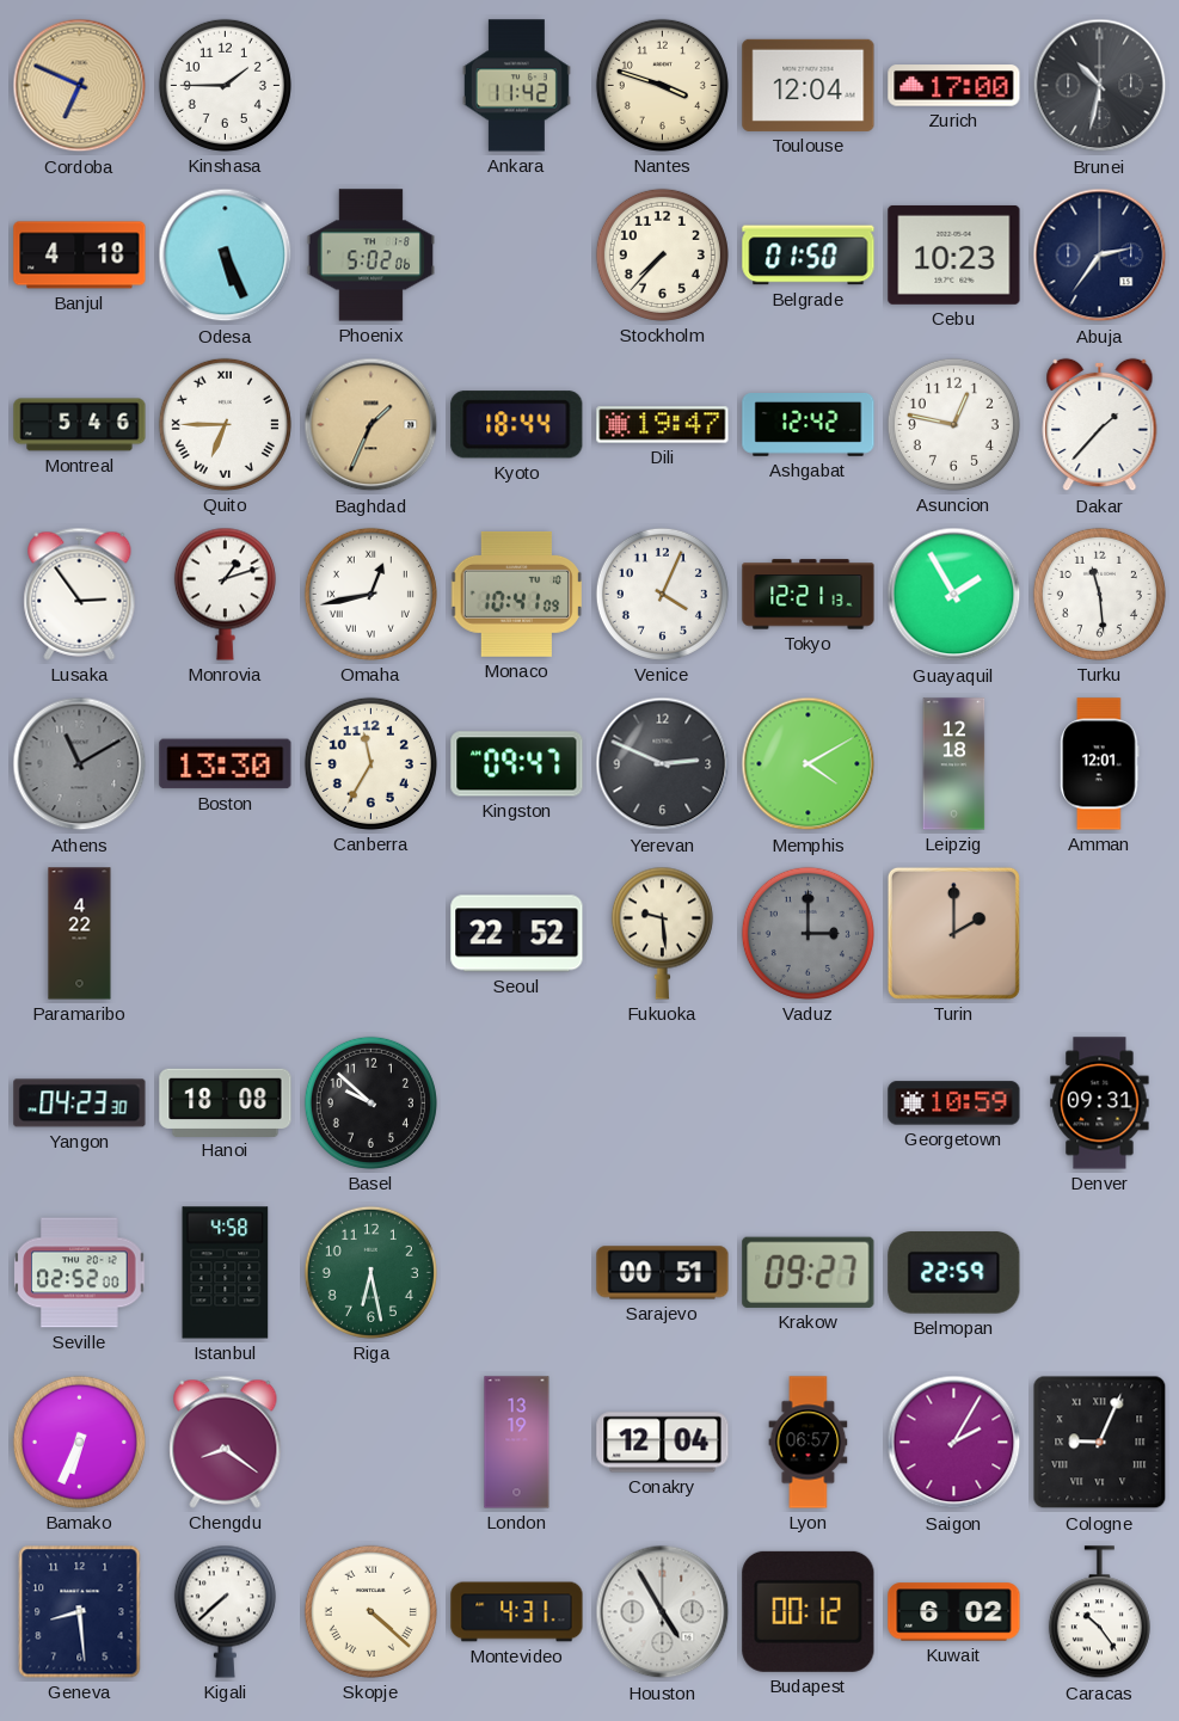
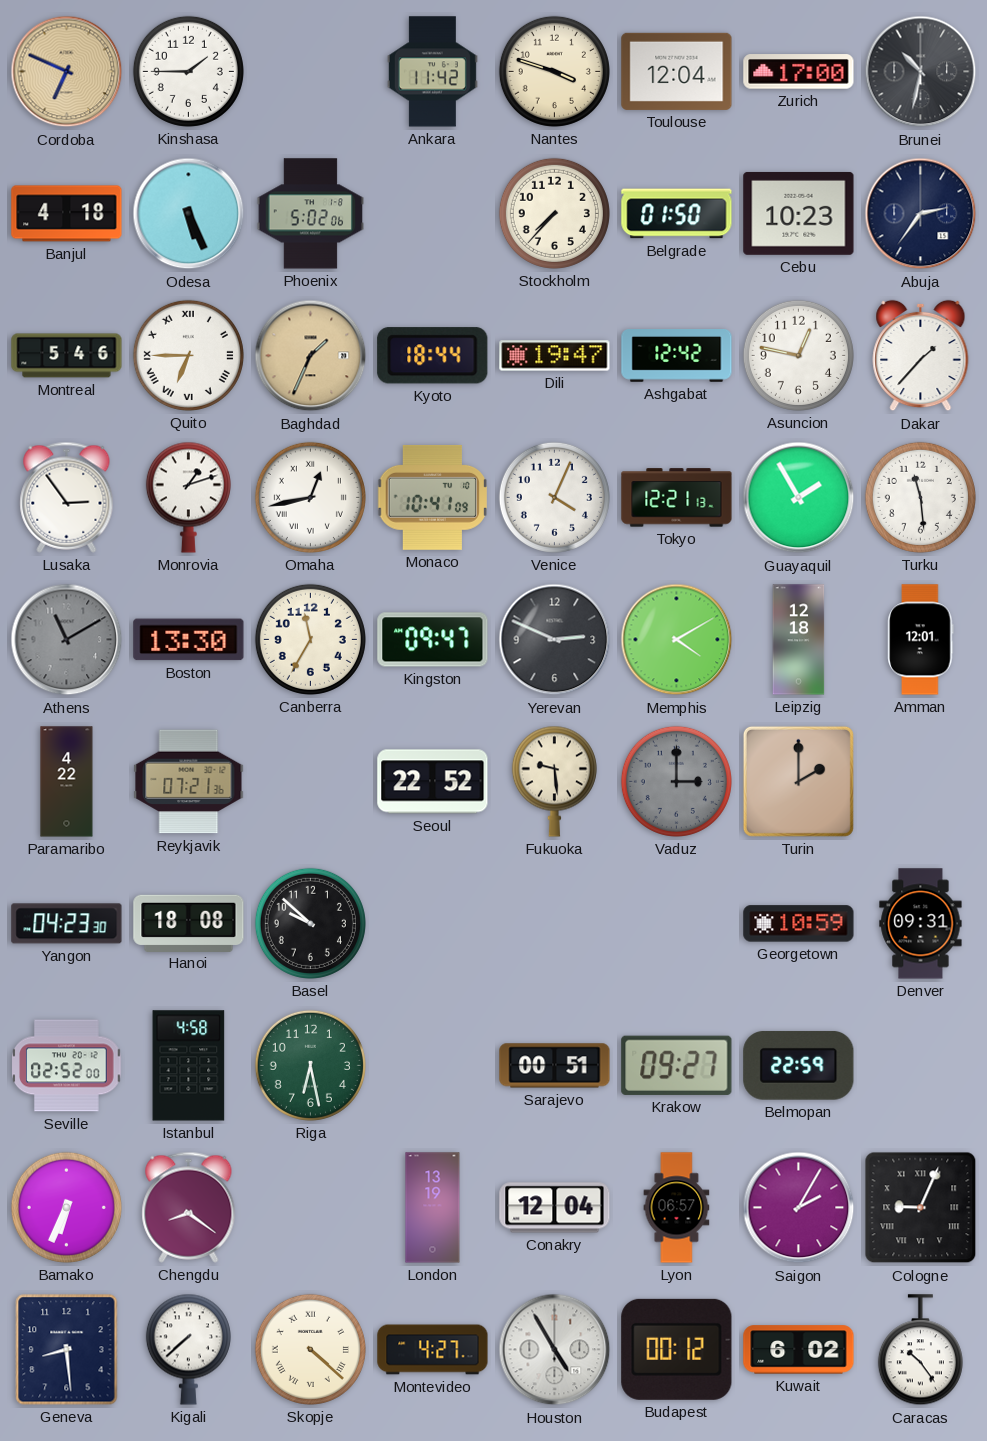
Reykjavik: none -> 07:21 (189, 782)
Montevideo: 4:31 -> 4:27 (433, 1350)
